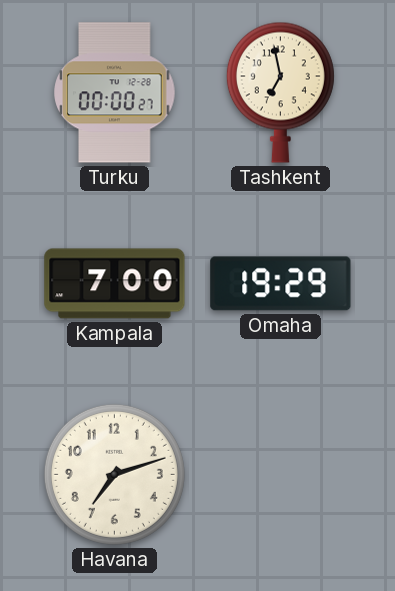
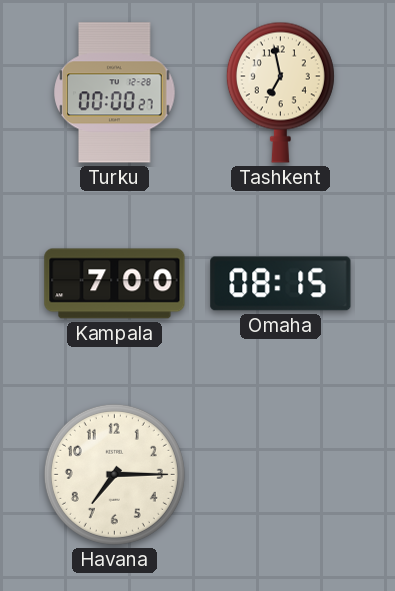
Omaha: 19:29 -> 08:15 (281, 284)
Havana: 7:12 -> 7:15 (114, 474)
